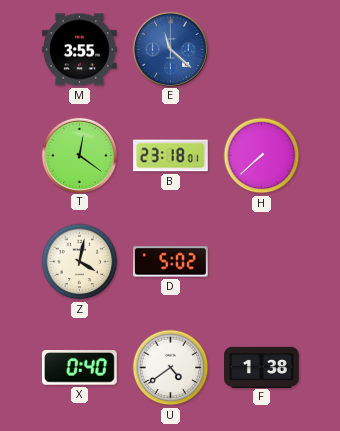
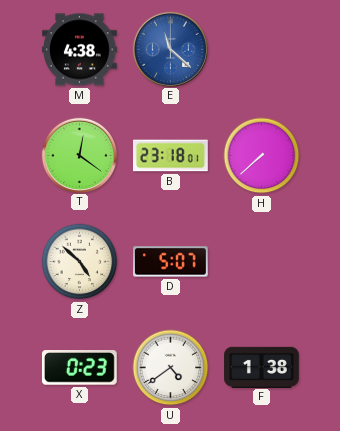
M: 3:55 -> 4:38 (80, 50)
Z: 4:02 -> 4:52 (80, 262)
D: 5:02 -> 5:07 (171, 262)
X: 0:40 -> 0:23 (79, 368)
